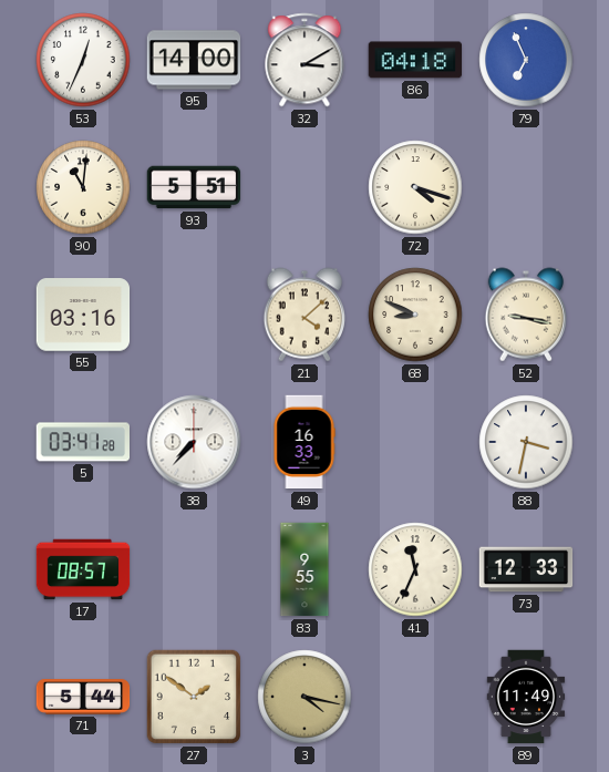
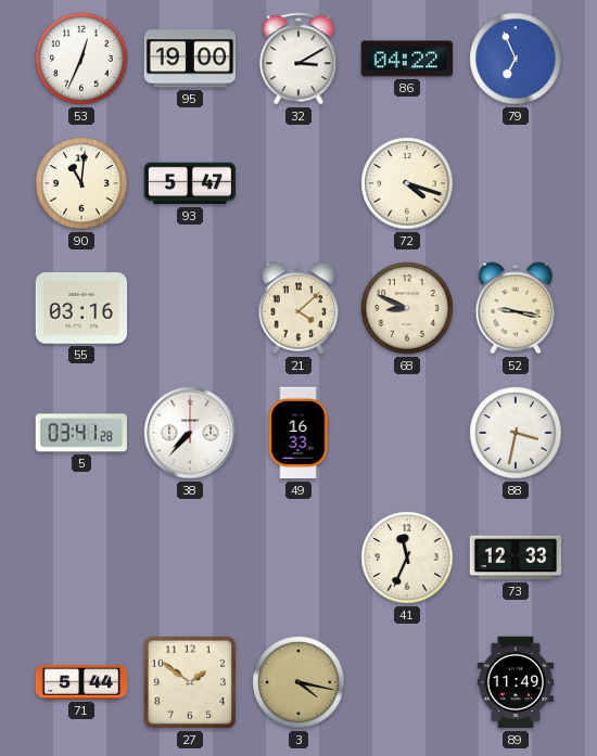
95: 14:00 -> 19:00 (190, 59)
86: 04:18 -> 04:22 (407, 59)
93: 5:51 -> 5:47 (190, 183)
17: 08:57 -> none (83, 569)
83: 9:55 -> none (304, 569)
